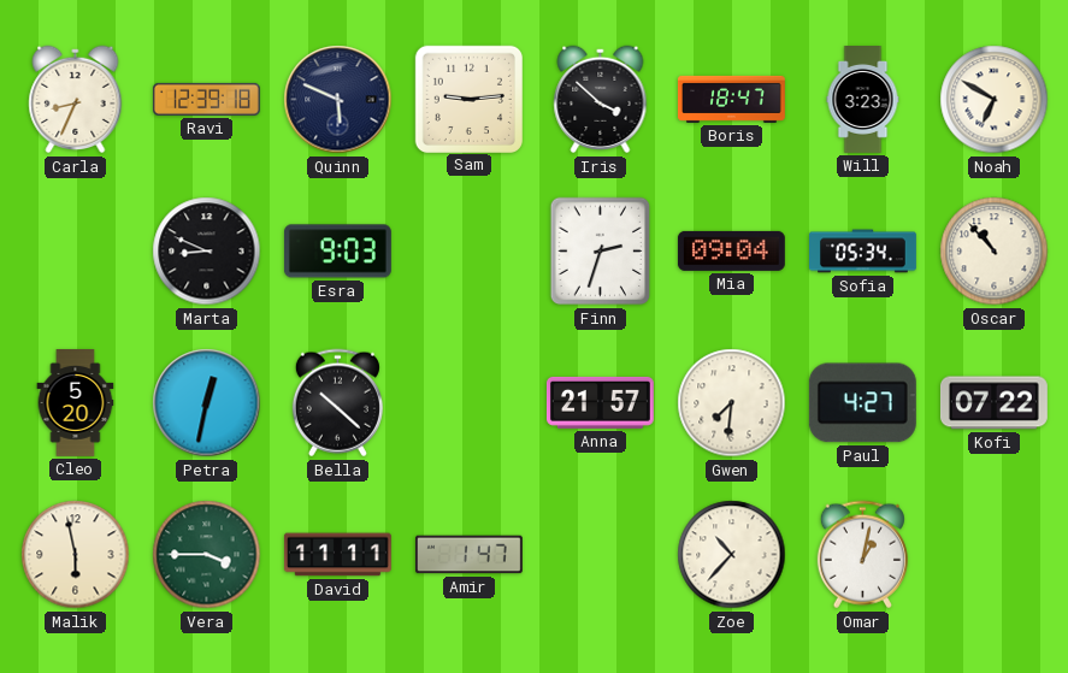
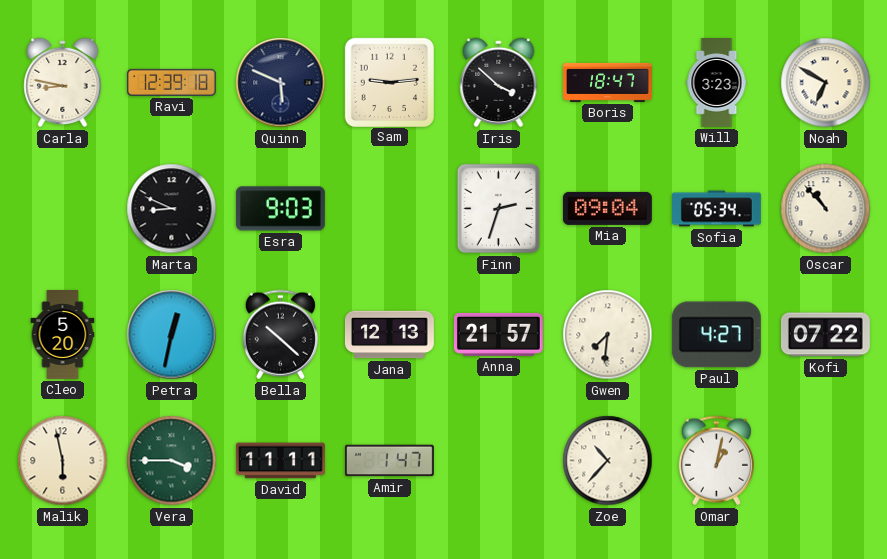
Carla: 8:34 -> 8:47 (63, 83)
Jana: none -> 12:13 (389, 335)
